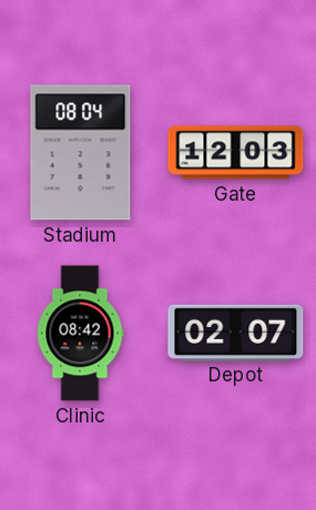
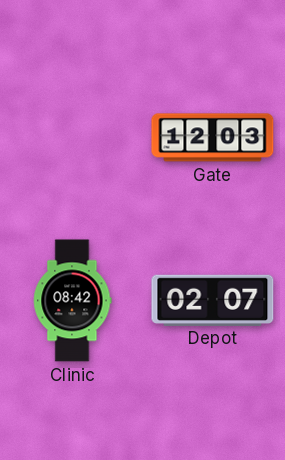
Stadium: 08:04 -> none (81, 153)
